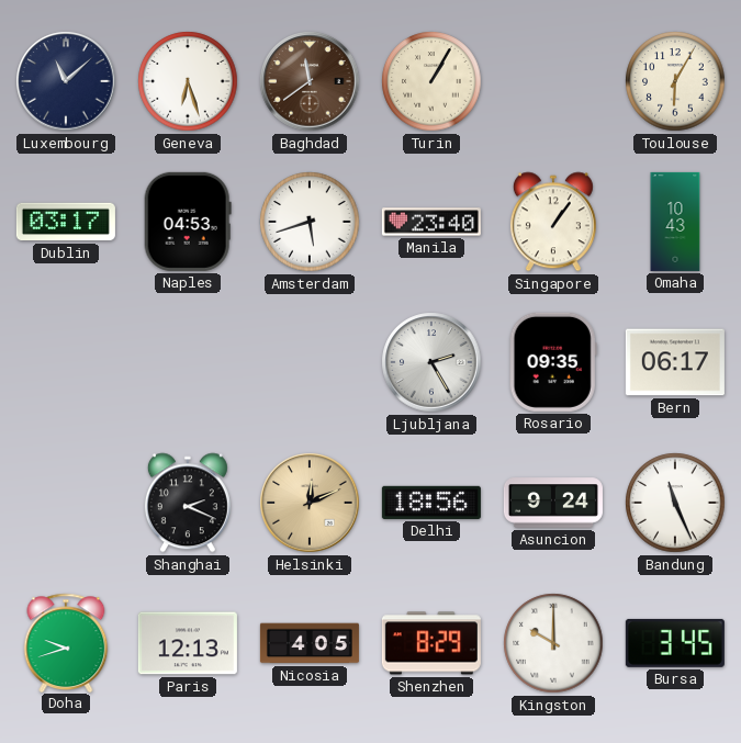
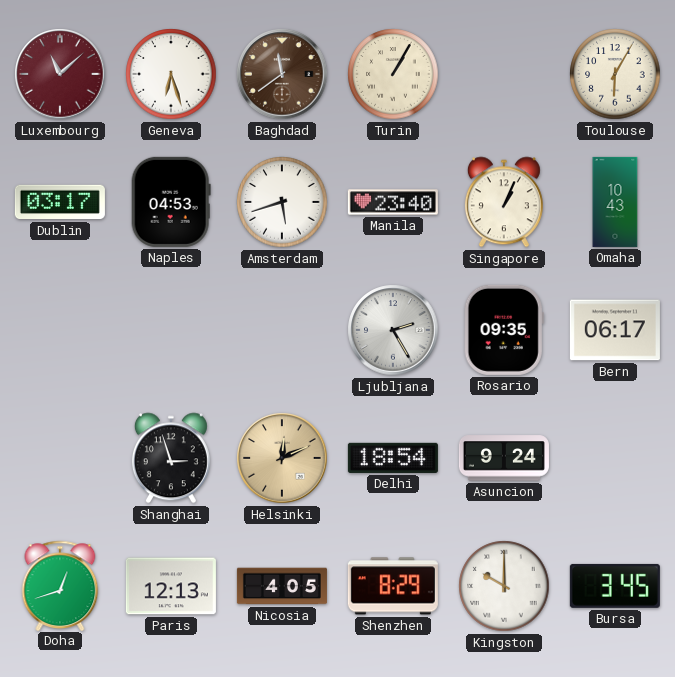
Luxembourg dial: navy -> burgundy (60, 74)
Singapore: 1:06 -> 1:04 (504, 202)
Shanghai: 2:19 -> 2:57 (171, 458)
Delhi: 18:56 -> 18:54 (393, 458)
Bandung: 11:26 -> none (675, 503)
Doha: 9:42 -> 12:42 (60, 585)
